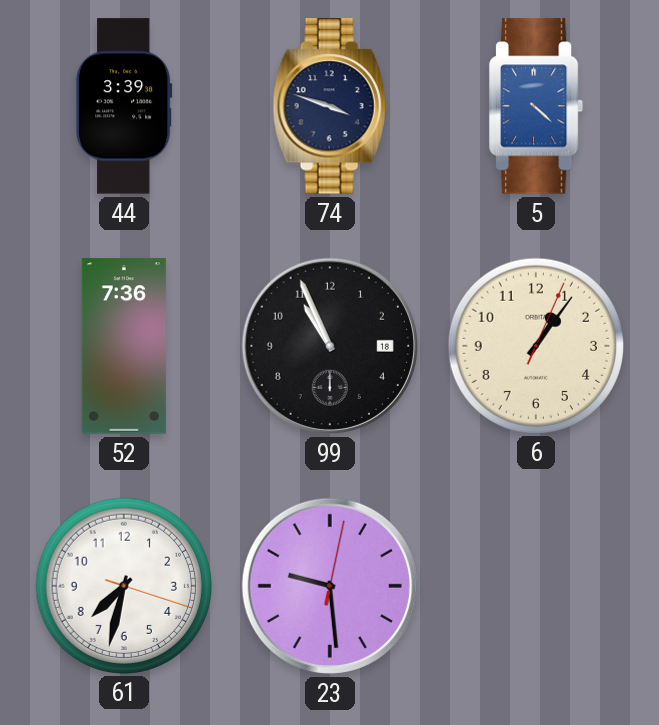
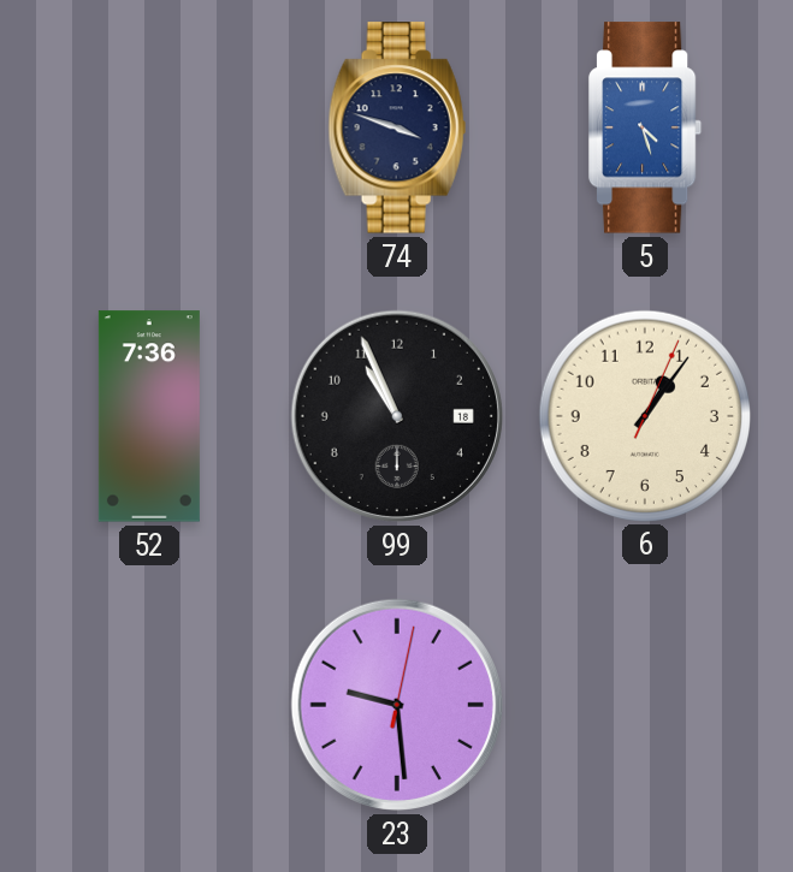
44: 3:39 -> none (124, 106)
5: 4:22 -> 4:27 (645, 127)
61: 7:32 -> none (123, 585)
